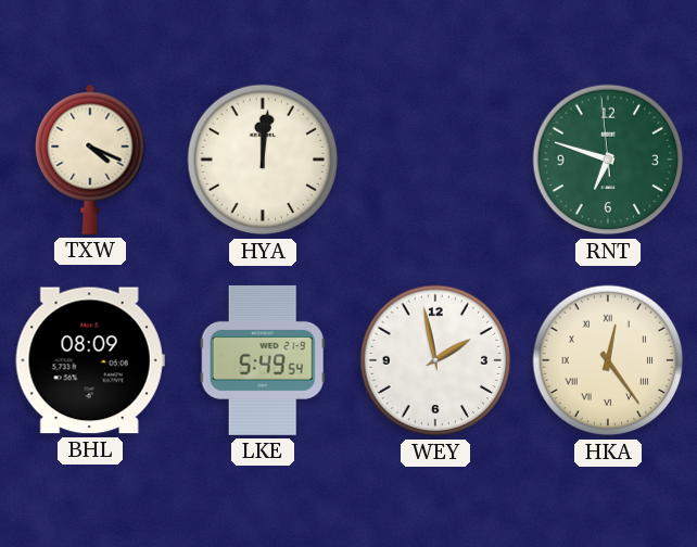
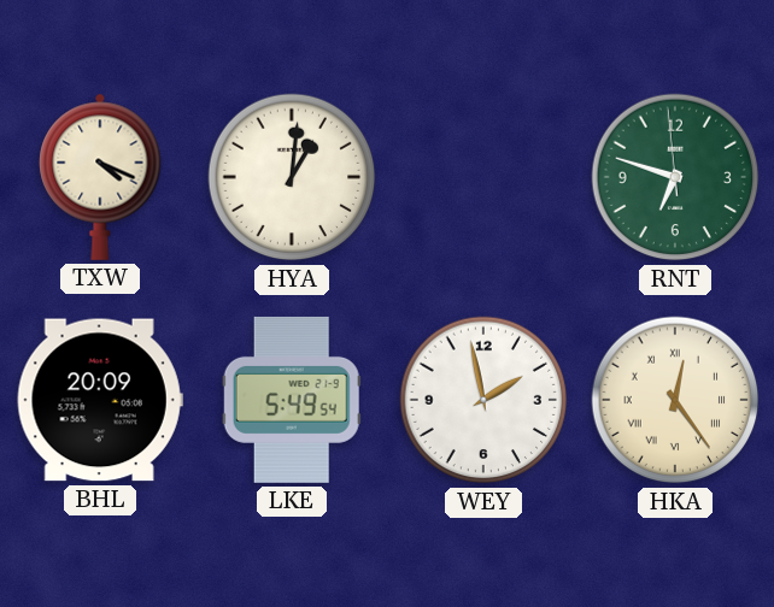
HYA: 12:01 -> 1:01 (292, 177)
BHL: 08:09 -> 20:09 (100, 400)
